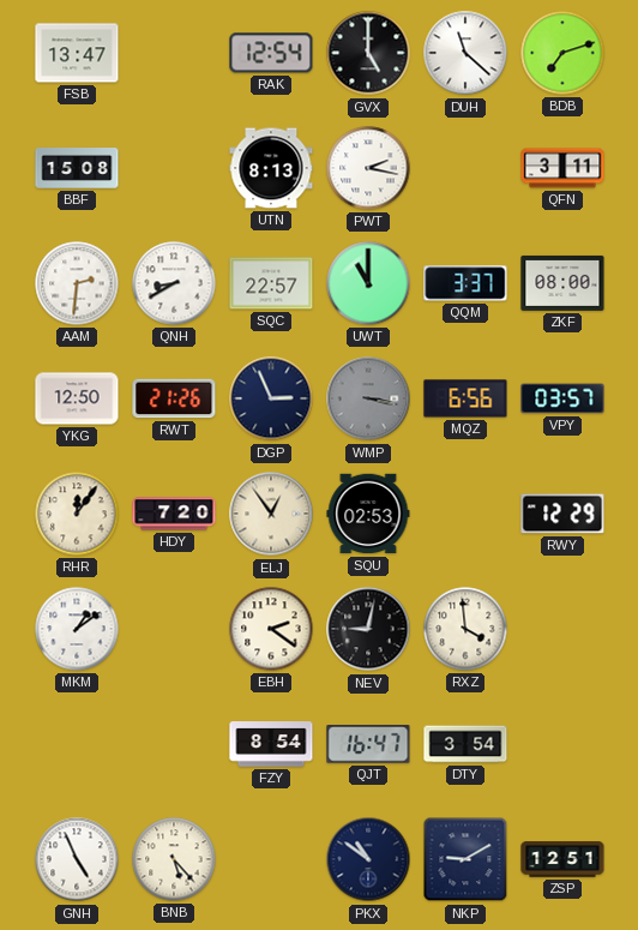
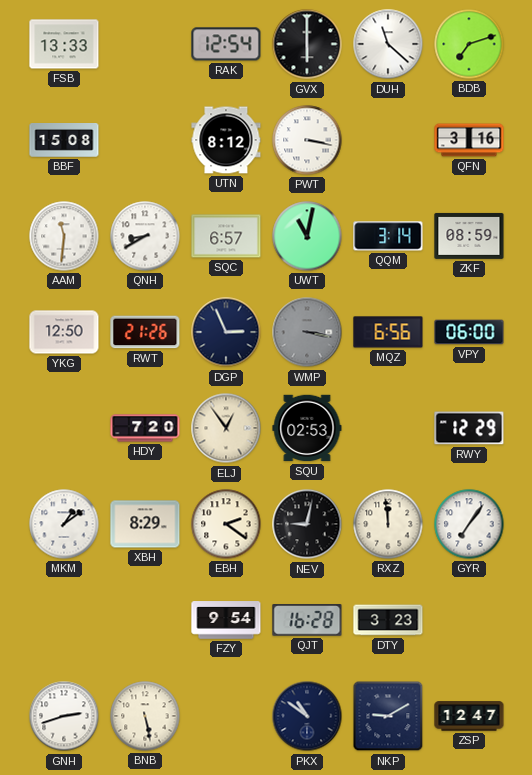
FSB: 13:47 -> 13:33 (64, 44)
GVX: 5:00 -> 6:00 (307, 44)
UTN: 8:13 -> 8:12 (226, 140)
PWT: 2:17 -> 3:17 (307, 140)
QFN: 3:11 -> 3:16 (469, 140)
AAM: 2:31 -> 11:31 (64, 236)
SQC: 22:57 -> 6:57 (226, 236)
UWT: 11:00 -> 11:02 (307, 236)
QQM: 3:37 -> 3:14 (388, 236)
ZKF: 08:00 -> 08:59 (469, 236)
VPY: 03:57 -> 06:00 (469, 332)
RHR: 12:06 -> none (77, 514)
XBH: none -> 8:29 (145, 524)
RXZ: 3:59 -> 11:59 (388, 524)
GYR: none -> 7:06 (469, 524)
FZY: 8:54 -> 9:54 (226, 620)
QJT: 16:47 -> 16:28 (307, 620)
DTY: 3:54 -> 3:23 (388, 620)
GNH: 4:56 -> 2:42 (64, 716)
BNB: 5:23 -> 5:28 (145, 716)
ZSP: 12:51 -> 12:47 (469, 716)
